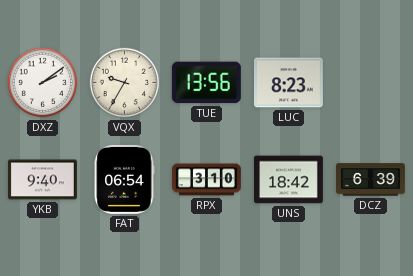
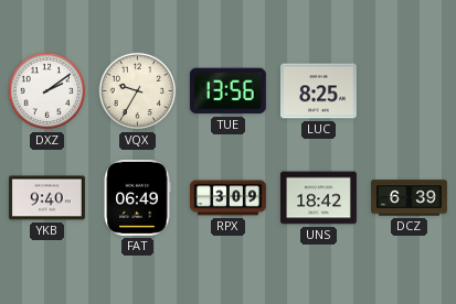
LUC: 8:23 -> 8:25 (318, 91)
FAT: 06:54 -> 06:49 (137, 197)
RPX: 3:10 -> 3:09 (229, 198)
